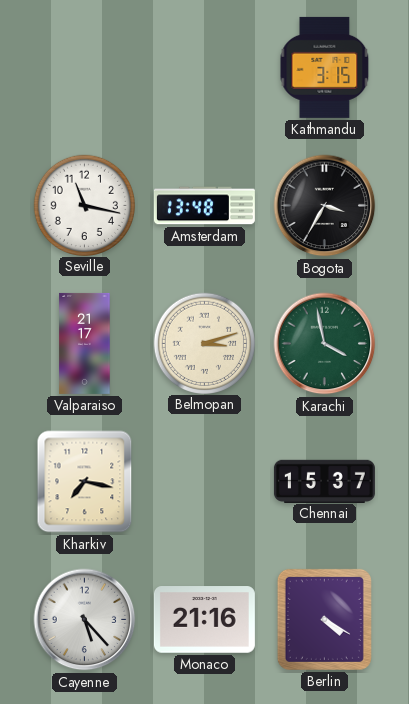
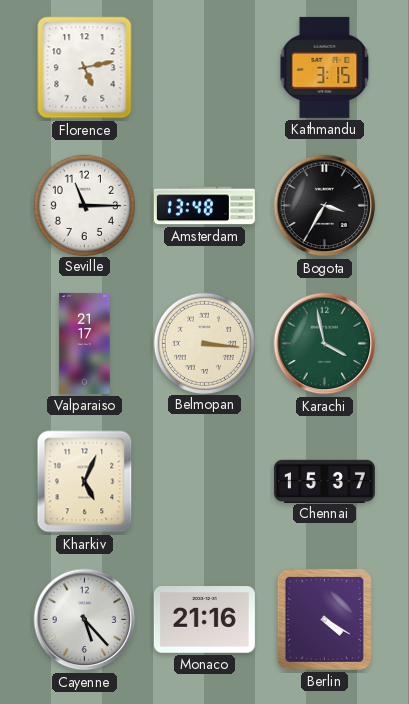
Florence: none -> 5:13 (85, 68)
Seville: 11:17 -> 11:15 (84, 205)
Belmopan: 3:12 -> 3:16 (204, 343)
Kharkiv: 7:17 -> 5:04 (85, 482)
